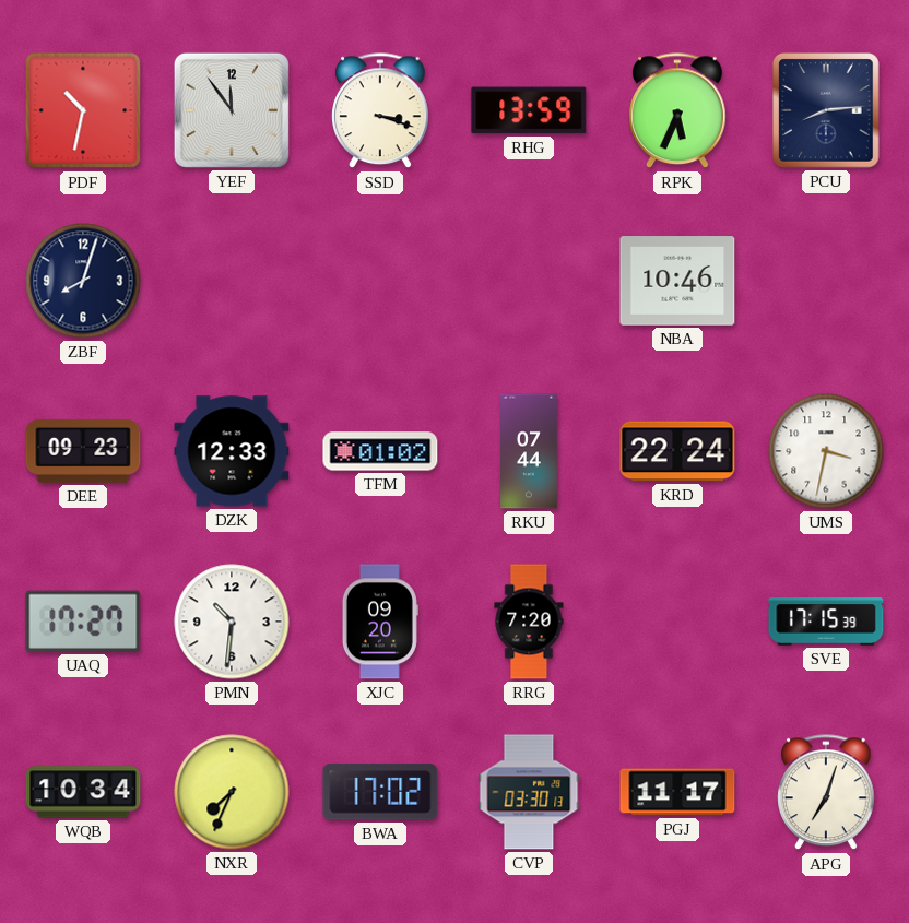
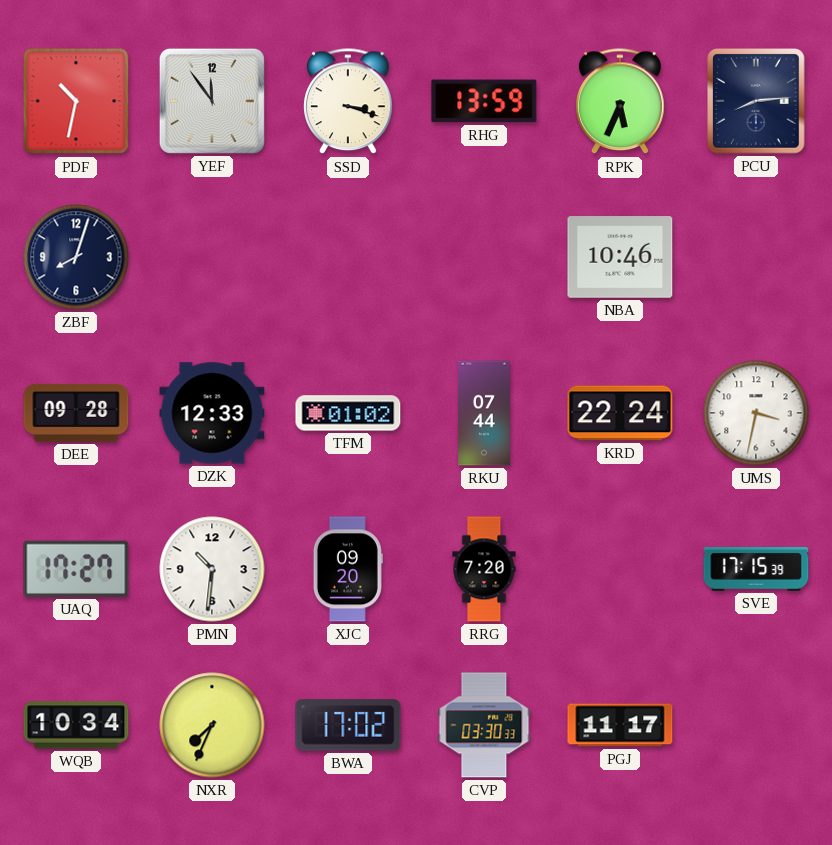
DEE: 09:23 -> 09:28 (76, 413)
CVP: 03:30:13 -> 03:30:33 (484, 725)
APG: 7:03 -> none (826, 793)
